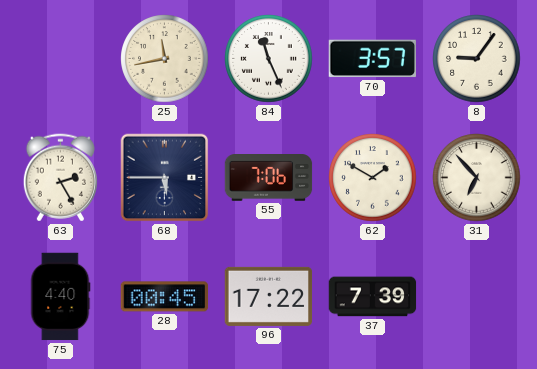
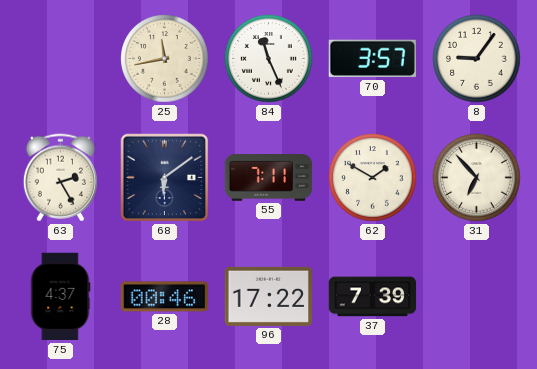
68: 5:45 -> 6:09 (165, 178)
55: 7:06 -> 7:11 (269, 178)
75: 4:40 -> 4:37 (60, 297)
28: 00:45 -> 00:46 (165, 297)
